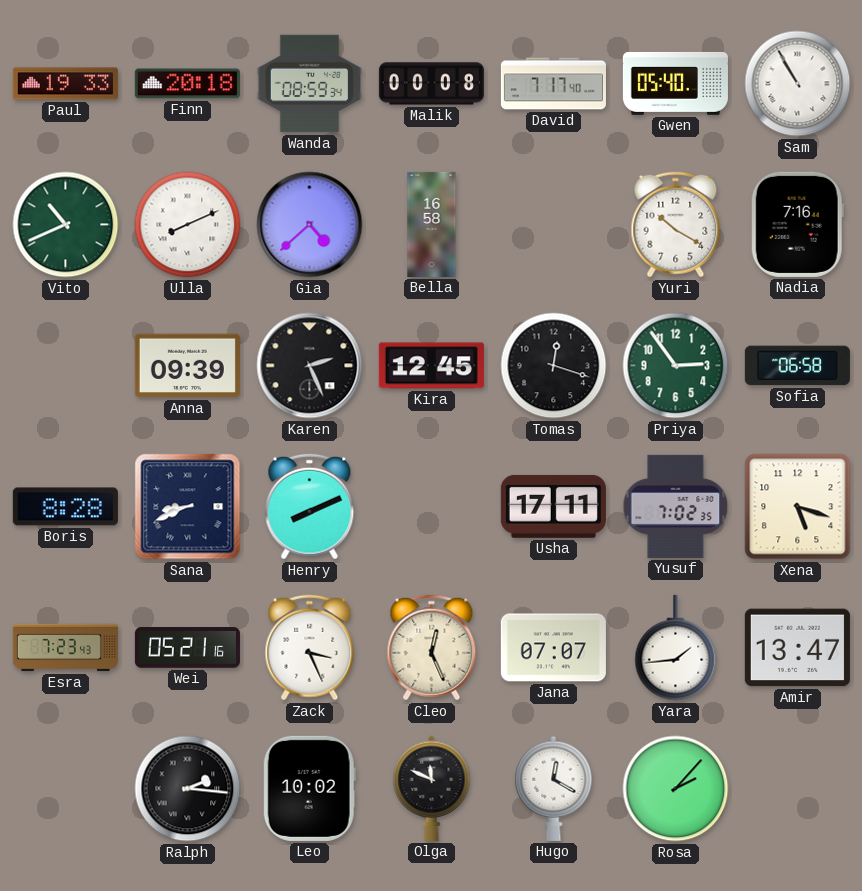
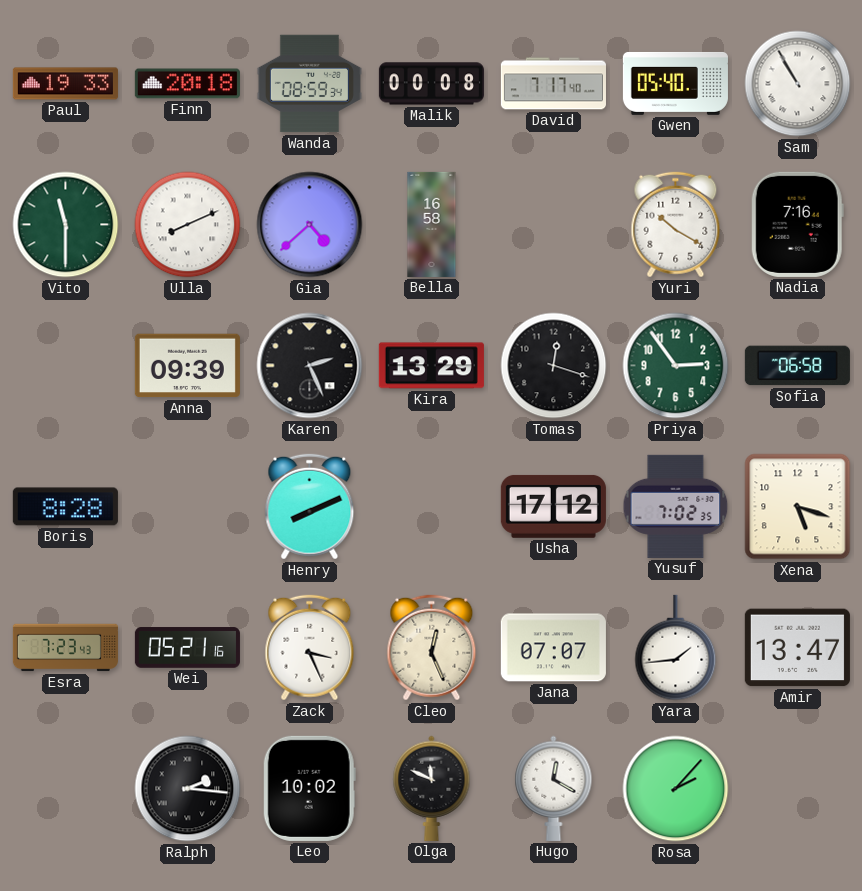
Vito: 10:41 -> 11:30 (66, 225)
Kira: 12:45 -> 13:29 (431, 366)
Sana: 8:41 -> none (188, 507)
Usha: 17:11 -> 17:12 (553, 506)
